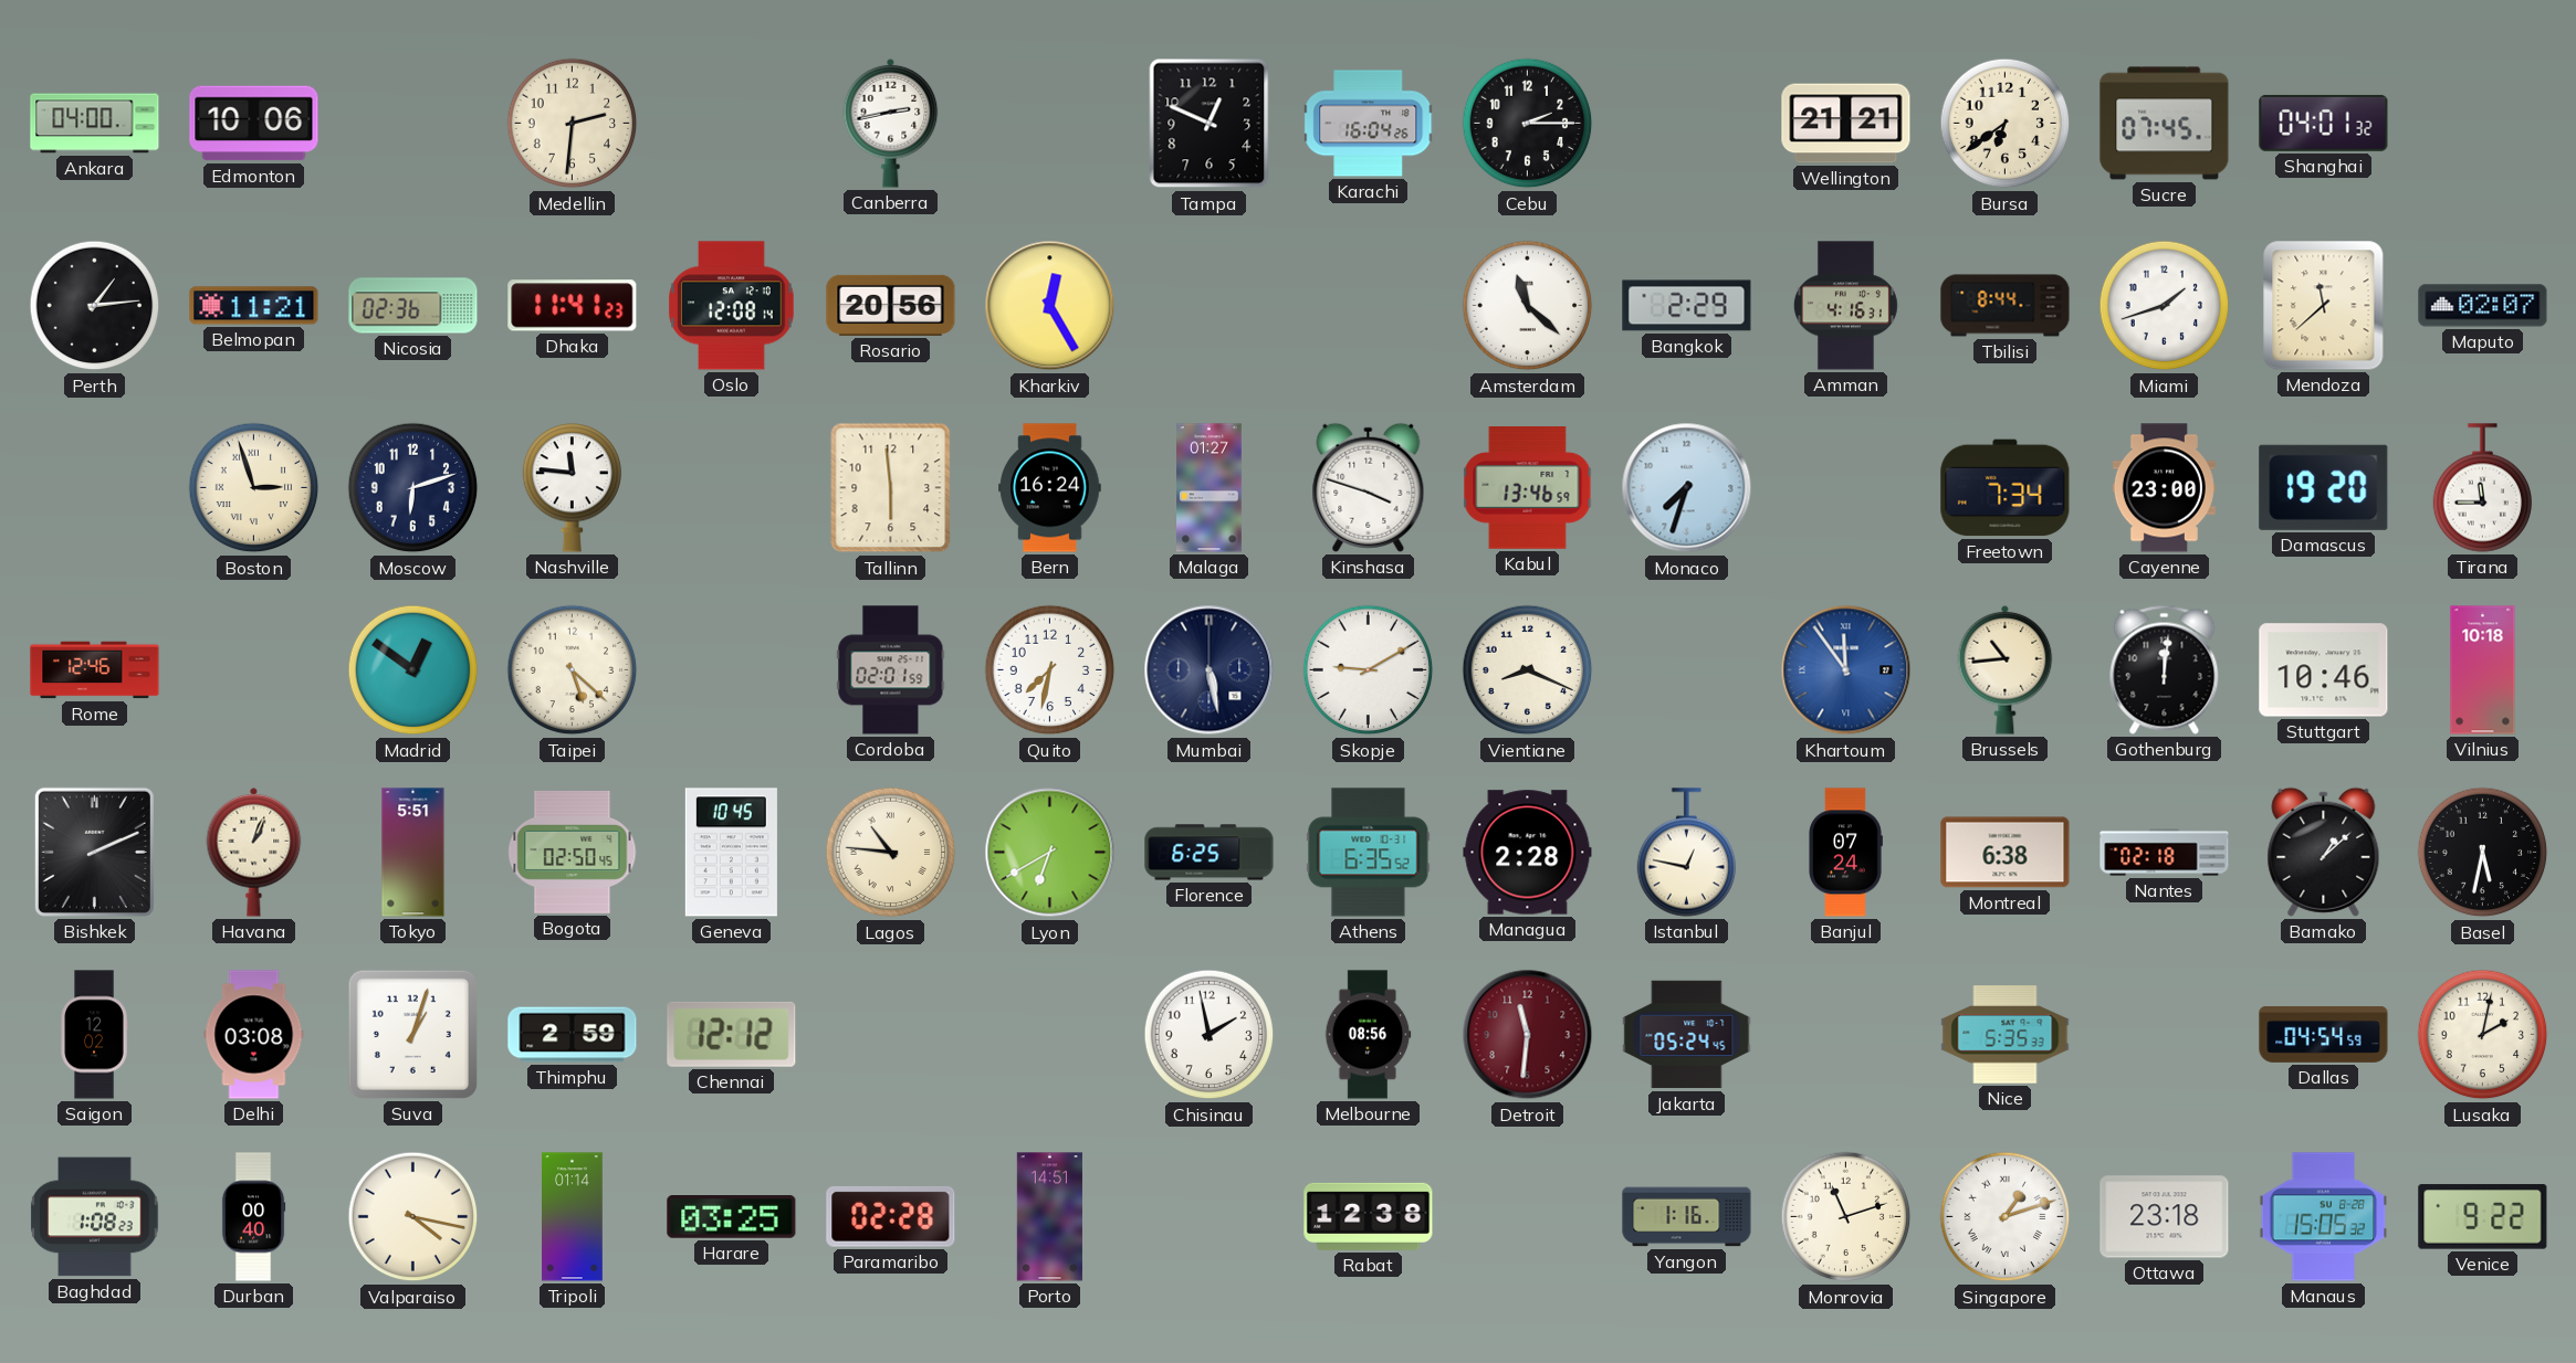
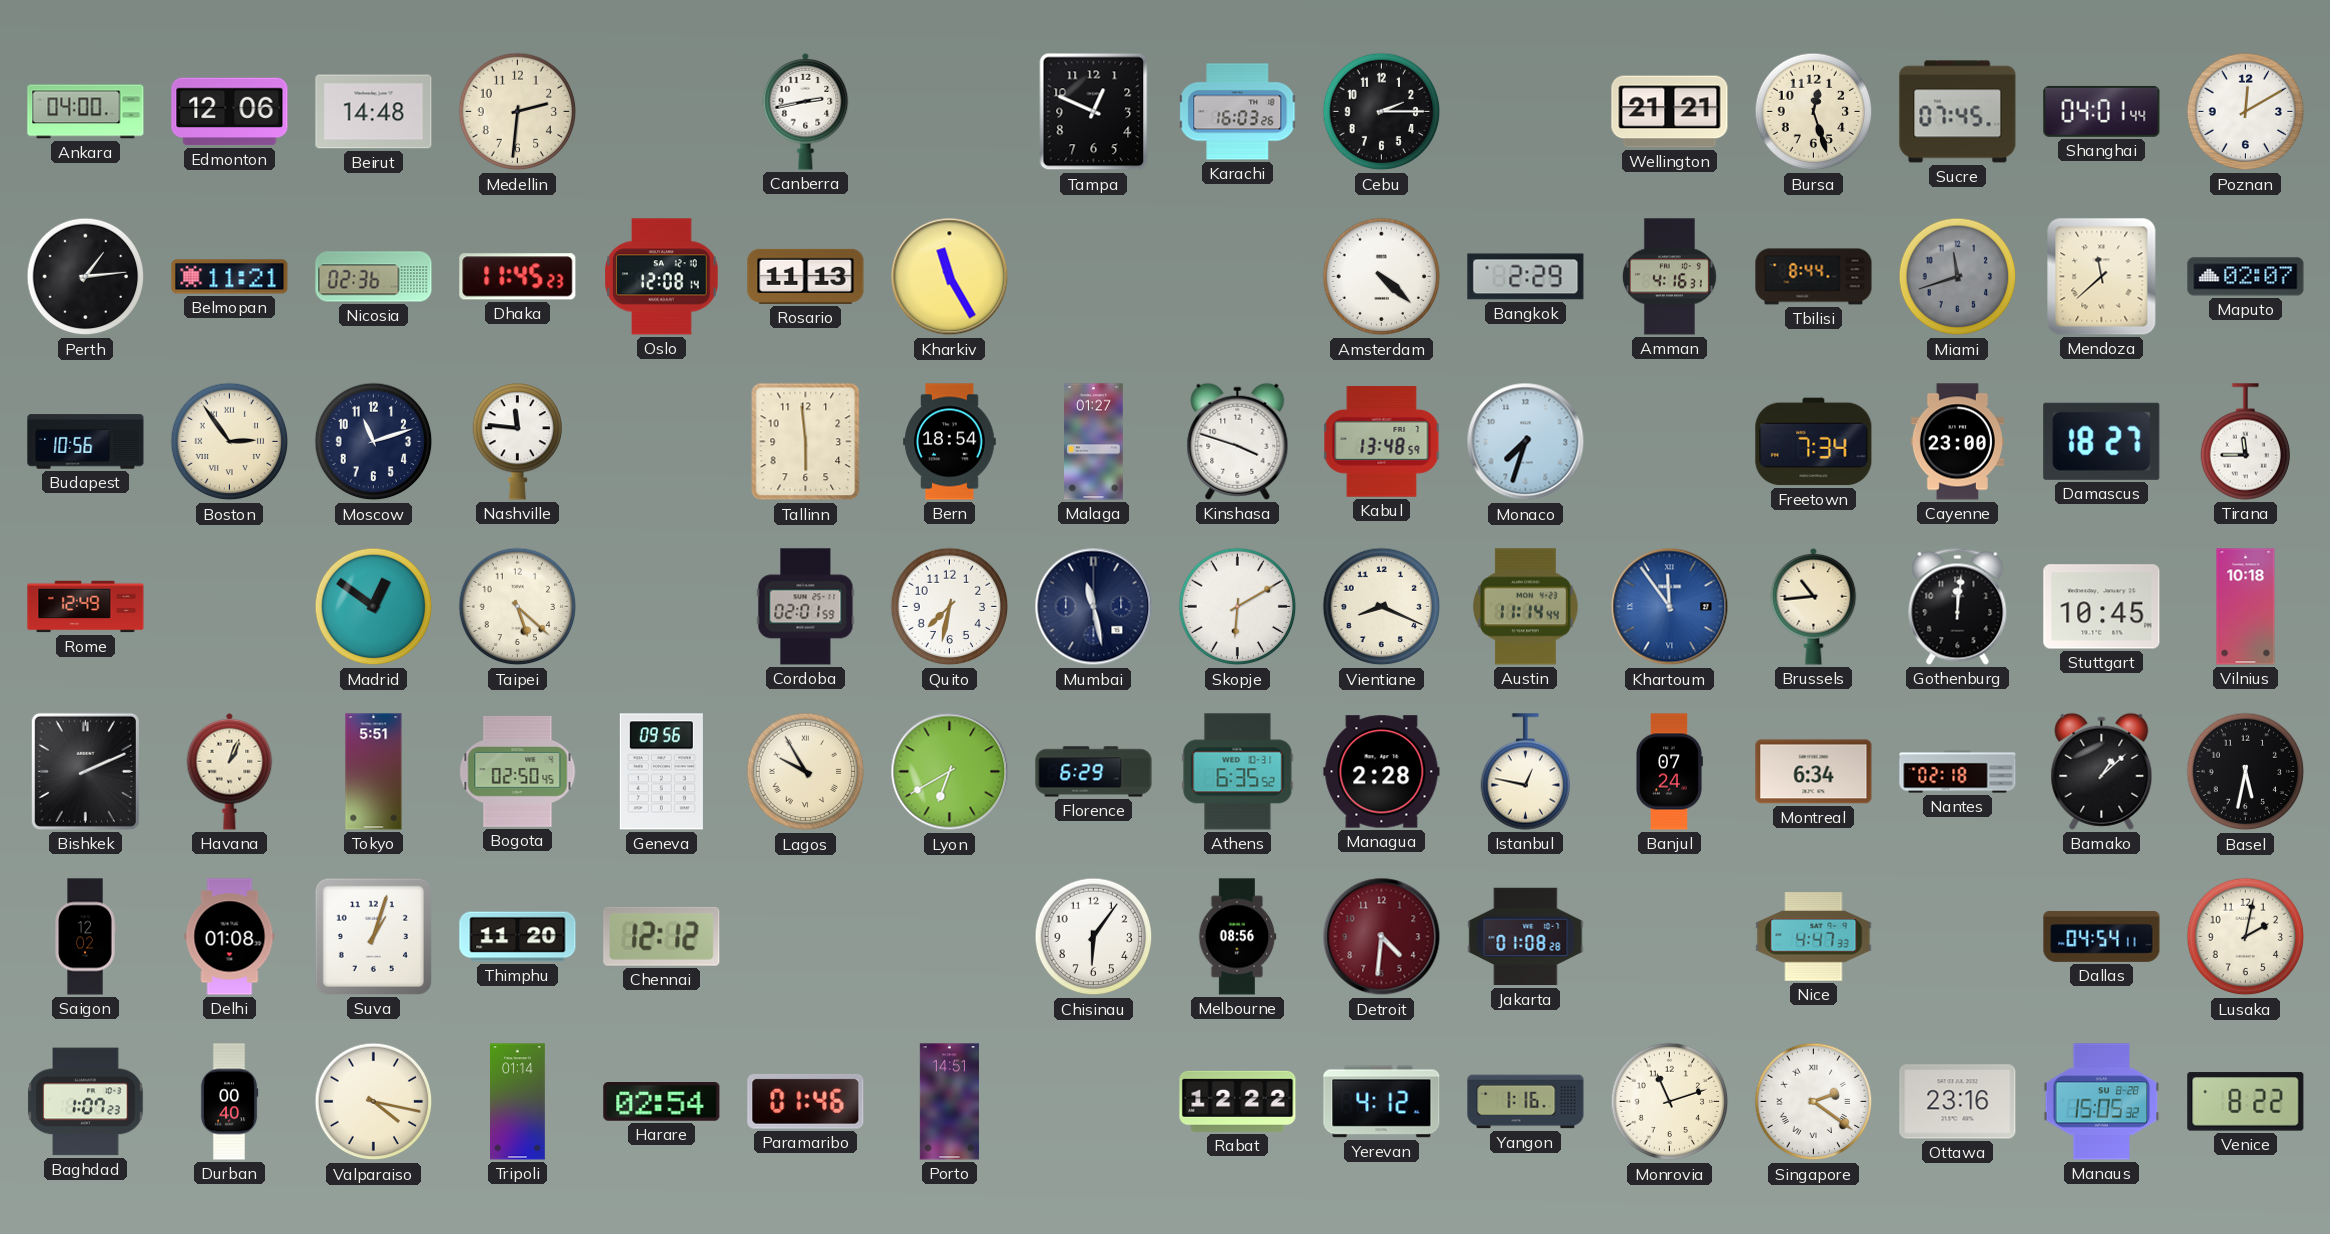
Edmonton: 10:06 -> 12:06 (230, 112)
Beirut: none -> 14:48 (374, 112)
Karachi: 16:04 -> 16:03 (1238, 112)
Bursa: 6:39 -> 12:27 (1814, 112)
Shanghai: 04:01:32 -> 04:01:44 (2102, 111)
Poznan: none -> 12:10 (2246, 112)
Dhaka: 11:41 -> 11:45 (518, 277)
Rosario: 20:56 -> 11:13 (806, 276)
Kharkiv: 12:25 -> 11:25 (950, 277)
Amsterdam: 11:22 -> 4:22 (1382, 277)
Miami: 1:42 -> 11:42 (1958, 277)
Miami dial: white -> grey (1958, 277)
Budapest: none -> 10:56 (86, 442)
Boston: 2:57 -> 2:54 (230, 442)
Moscow: 6:12 -> 11:12 (374, 442)
Bern: 16:24 -> 18:54 (950, 442)
Kabul: 13:46 -> 13:48 (1382, 442)
Damascus: 19:20 -> 18:27 (2102, 441)
Rome: 12:46 -> 12:49 (86, 607)
Mumbai: 5:28 -> 11:28 (1094, 607)
Skopje: 9:10 -> 6:10 (1238, 607)
Austin: none -> 11:14 (1526, 607)
Stuttgart: 10:46 -> 10:45 (2102, 607)
Geneva: 10:45 -> 09:56 (661, 772)
Lagos: 10:46 -> 9:55 (806, 772)
Florence: 6:25 -> 6:29 (1094, 772)
Montreal: 6:38 -> 6:34 (1814, 772)
Delhi: 03:08 -> 01:08 (230, 937)
Thimphu: 2:59 -> 11:20 (518, 937)
Chisinau: 1:58 -> 6:06 (1094, 937)
Detroit: 11:31 -> 4:31 (1382, 937)
Jakarta: 05:24 -> 01:08 (1526, 937)
Nice: 5:35 -> 4:47 (1814, 937)
Dallas: 04:54:59 -> 04:54:11 (2102, 936)
Baghdad: 1:08 -> 1:07 (86, 1102)
Harare: 03:25 -> 02:54 (662, 1102)
Paramaribo: 02:28 -> 01:46 (806, 1101)
Rabat: 12:38 -> 12:22 (1238, 1101)
Yerevan: none -> 4:12 (1382, 1102)
Singapore: 1:12 -> 2:21 (1814, 1102)
Ottawa: 23:18 -> 23:16 (1958, 1102)
Venice: 9:22 -> 8:22 (2246, 1102)
